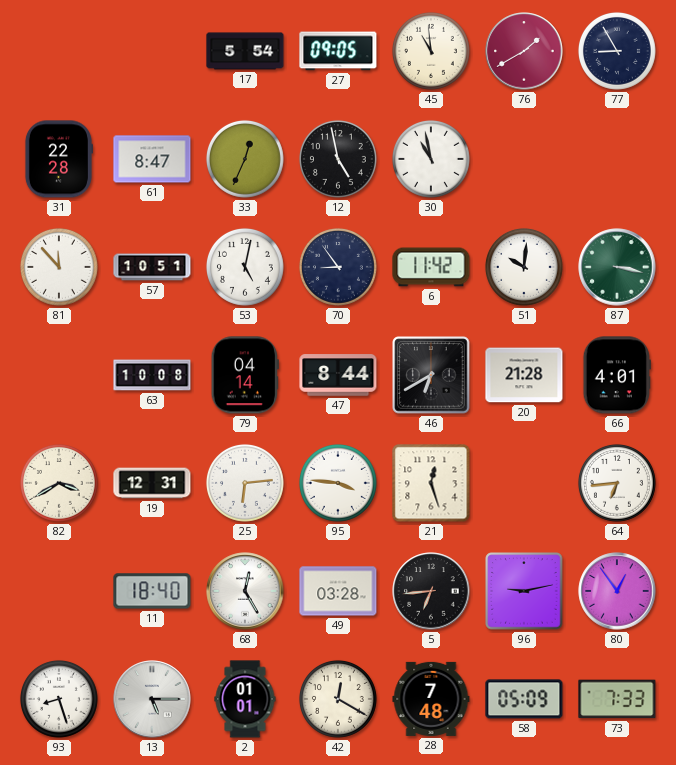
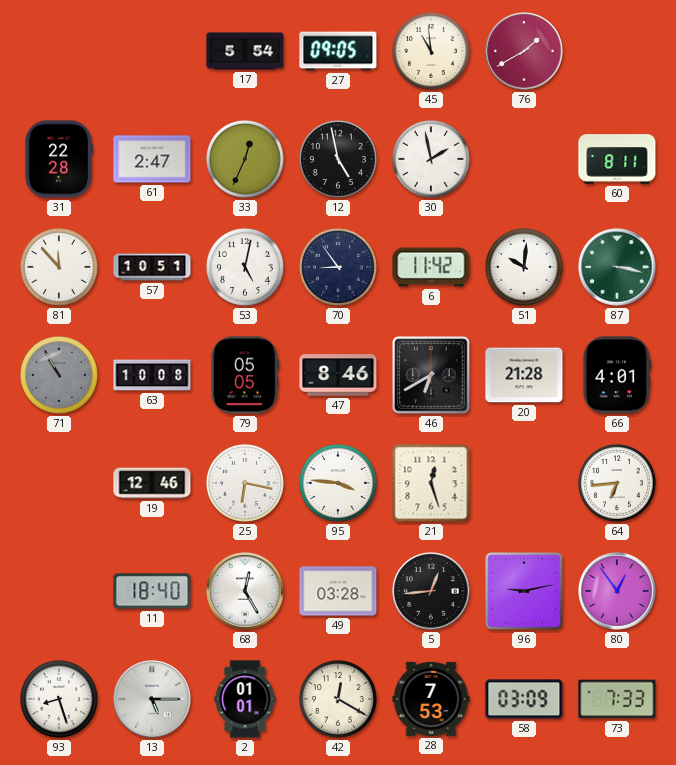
77: 8:55 -> none (617, 51)
61: 8:47 -> 2:47 (152, 159)
30: 10:58 -> 1:58 (431, 159)
60: none -> 8:11 (617, 159)
71: none -> 10:55 (59, 375)
79: 04:14 -> 05:05 (245, 375)
47: 8:44 -> 8:46 (338, 375)
82: 3:40 -> none (59, 483)
19: 12:31 -> 12:46 (152, 483)
25: 6:14 -> 6:17 (245, 483)
5: 6:44 -> 12:44 (431, 591)
28: 7:48 -> 7:53 (431, 699)
58: 05:09 -> 03:09 (524, 699)
